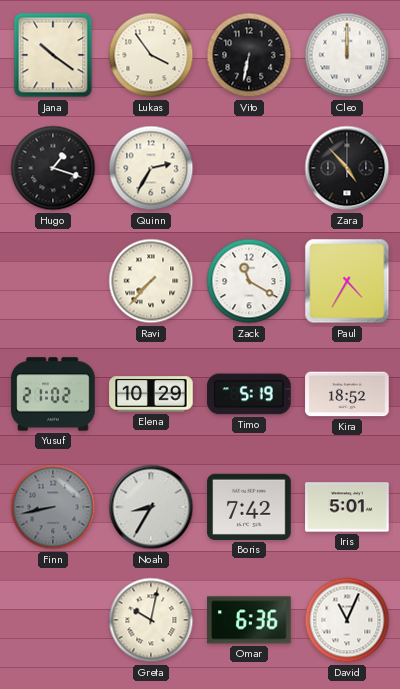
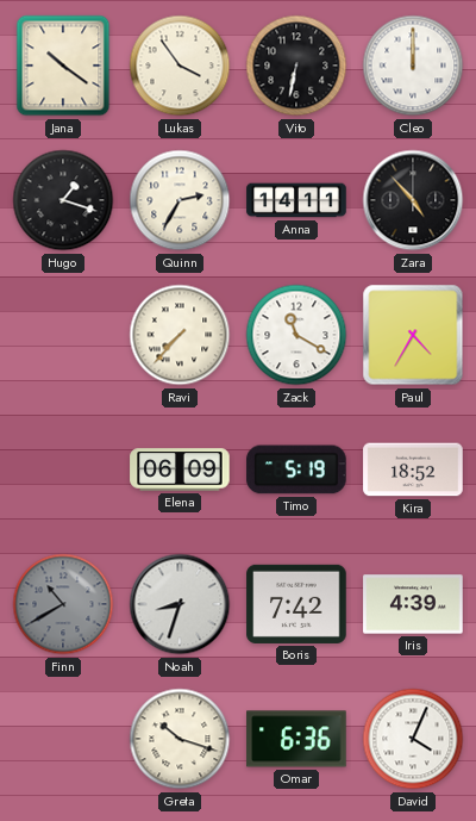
Anna: none -> 14:11 (296, 200)
Yusuf: 21:02 -> none (53, 394)
Elena: 10:29 -> 06:09 (180, 469)
Finn: 8:43 -> 10:40 (63, 604)
Noah: 8:35 -> 8:33 (180, 604)
Iris: 5:01 -> 4:39 (413, 604)
Greta: 10:02 -> 10:18 (180, 739)
David: 11:04 -> 4:04 (413, 739)
